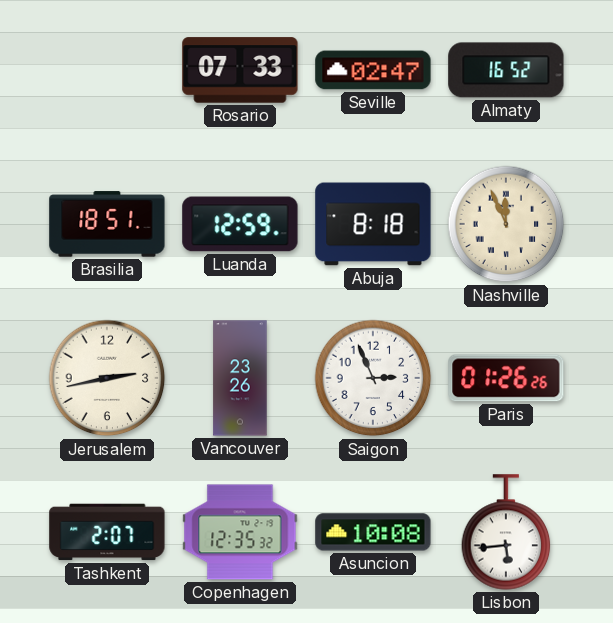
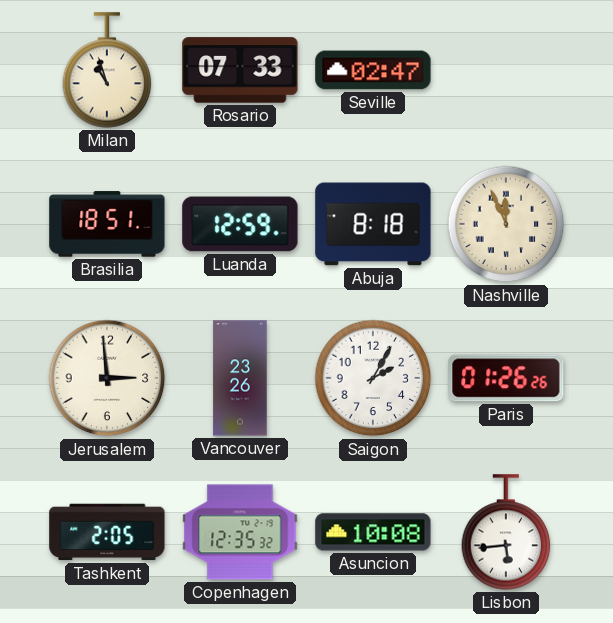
Milan: none -> 10:57 (107, 70)
Almaty: 16:52 -> none (506, 70)
Jerusalem: 2:43 -> 2:59 (107, 378)
Saigon: 2:56 -> 2:05 (373, 378)
Tashkent: 2:07 -> 2:05 (107, 532)
